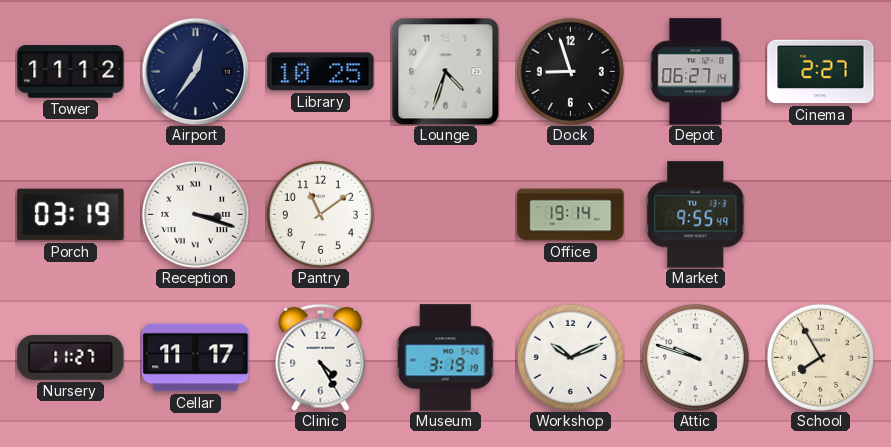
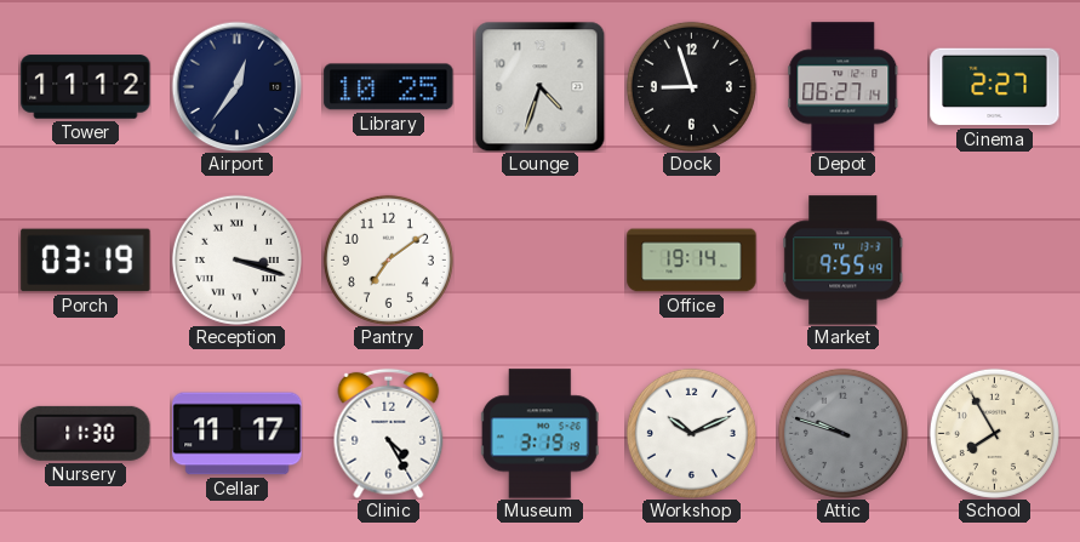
Pantry: 11:09 -> 7:09 (388, 259)
Nursery: 11:27 -> 11:30 (86, 433)
Attic dial: white -> grey (842, 433)
